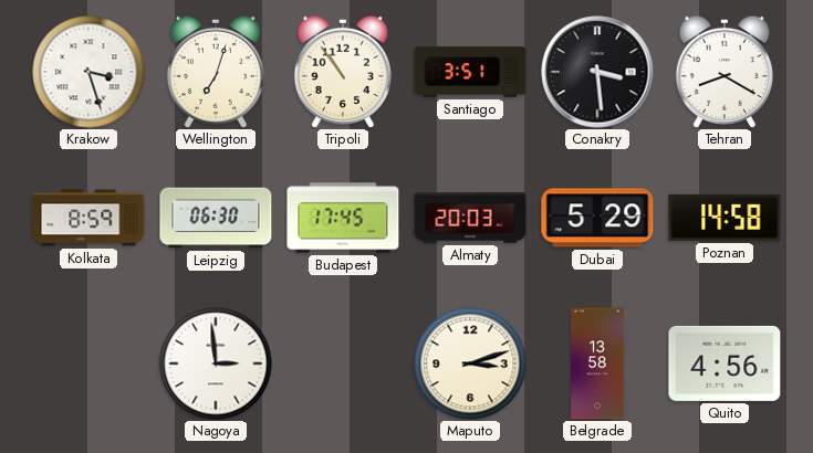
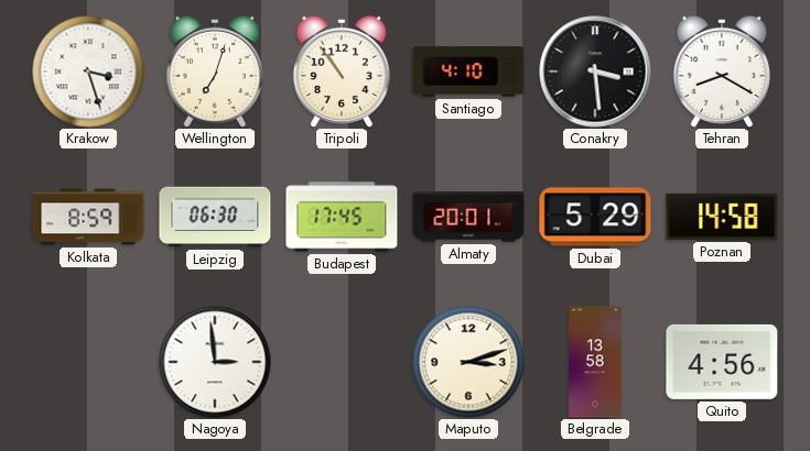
Santiago: 3:51 -> 4:10 (468, 71)
Almaty: 20:03 -> 20:01 (468, 217)
